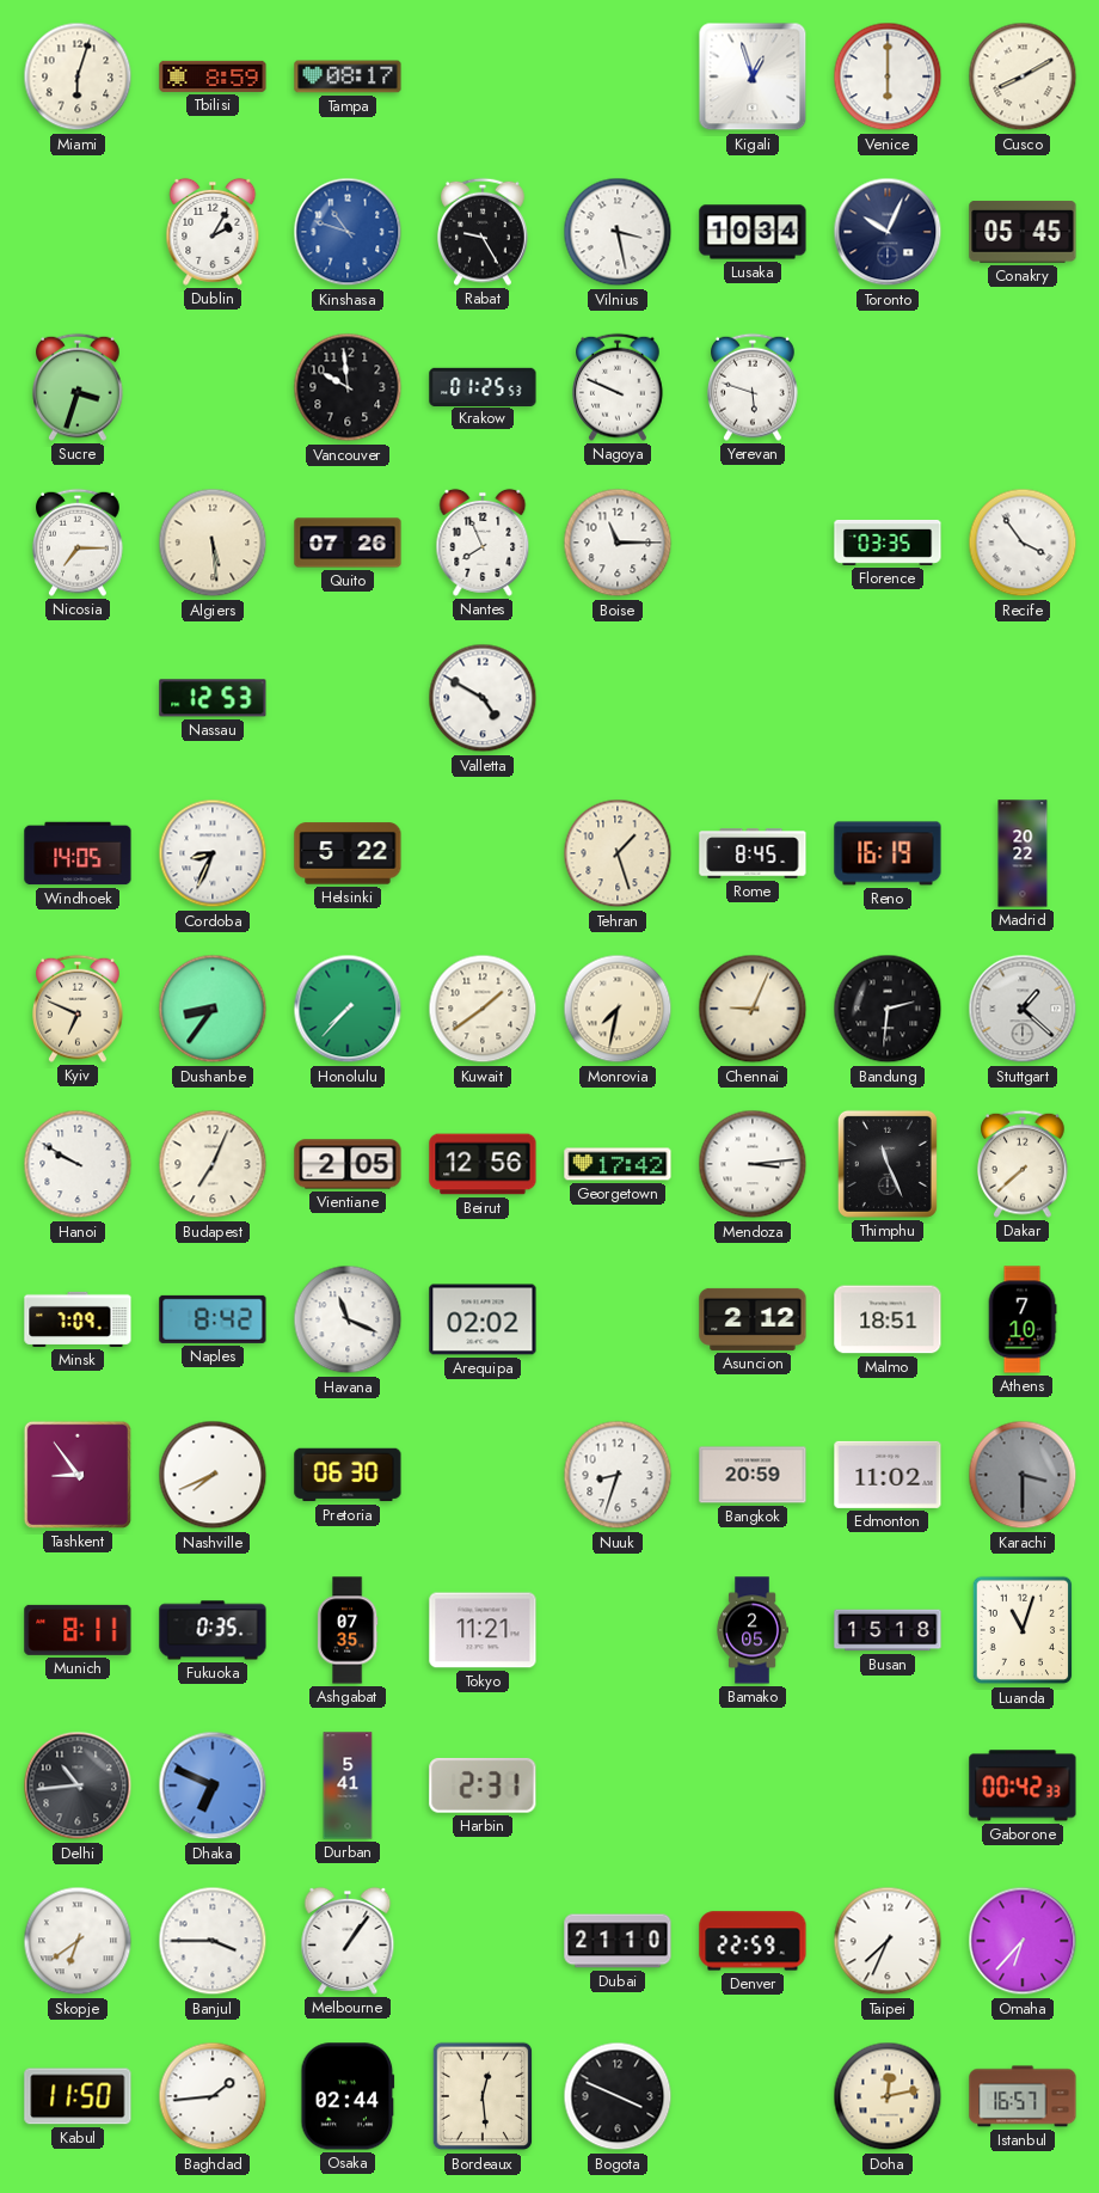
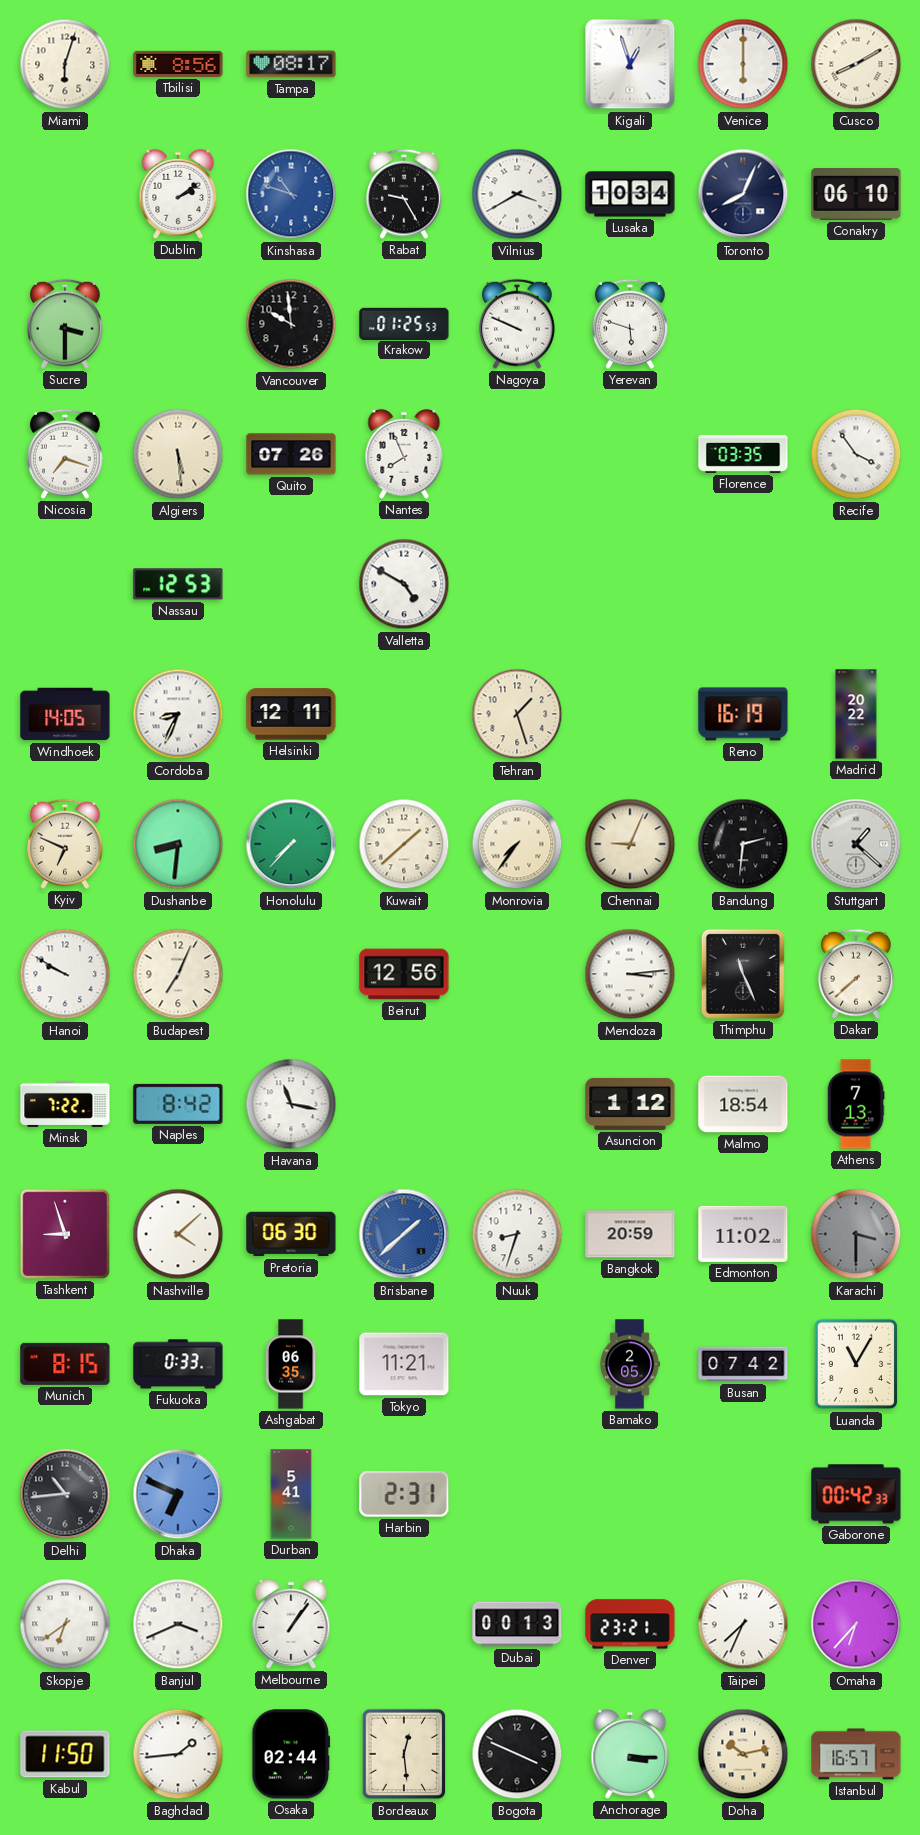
Tbilisi: 8:59 -> 8:56 (178, 64)
Dublin: 2:05 -> 2:09 (178, 194)
Vilnius: 3:28 -> 3:40 (517, 194)
Toronto: 10:04 -> 8:04 (743, 194)
Conakry: 05:45 -> 06:10 (856, 195)
Sucre: 3:33 -> 3:30 (66, 324)
Nicosia: 7:15 -> 7:18 (66, 454)
Boise: 11:15 -> none (618, 543)
Helsinki: 5:22 -> 12:11 (291, 714)
Rome: 8:45 -> none (753, 853)
Dushanbe: 8:36 -> 8:31 (178, 844)
Kuwait: 1:39 -> 1:38 (404, 844)
Monrovia: 7:32 -> 7:36 (517, 844)
Vientiane: 2:05 -> none (348, 1164)
Georgetown: 17:42 -> none (618, 1164)
Minsk: 7:09 -> 7:22 (65, 1104)
Havana: 11:19 -> 11:17 (291, 1104)
Arequipa: 02:02 -> none (483, 1319)
Asuncion: 2:12 -> 1:12 (630, 1104)
Malmo: 18:51 -> 18:54 (743, 1104)
Athens: 7:10 -> 7:13 (856, 1104)
Tashkent: 8:54 -> 8:57 (65, 1234)
Nashville: 7:41 -> 4:08 (178, 1234)
Brisbane: none -> 1:38 (404, 1234)
Munich: 8:11 -> 8:15 (65, 1364)
Fukuoka: 0:35 -> 0:33 (178, 1364)
Ashgabat: 07:35 -> 06:35 (291, 1364)
Busan: 15:18 -> 07:42 (743, 1364)
Luanda: 11:03 -> 11:05 (856, 1364)
Banjul: 3:45 -> 3:41 (178, 1624)
Dubai: 21:10 -> 00:13 (517, 1624)
Denver: 22:59 -> 23:21 (630, 1624)
Anchorage: none -> 3:15 (630, 1754)
Doha: 12:13 -> 10:13 (743, 1754)
